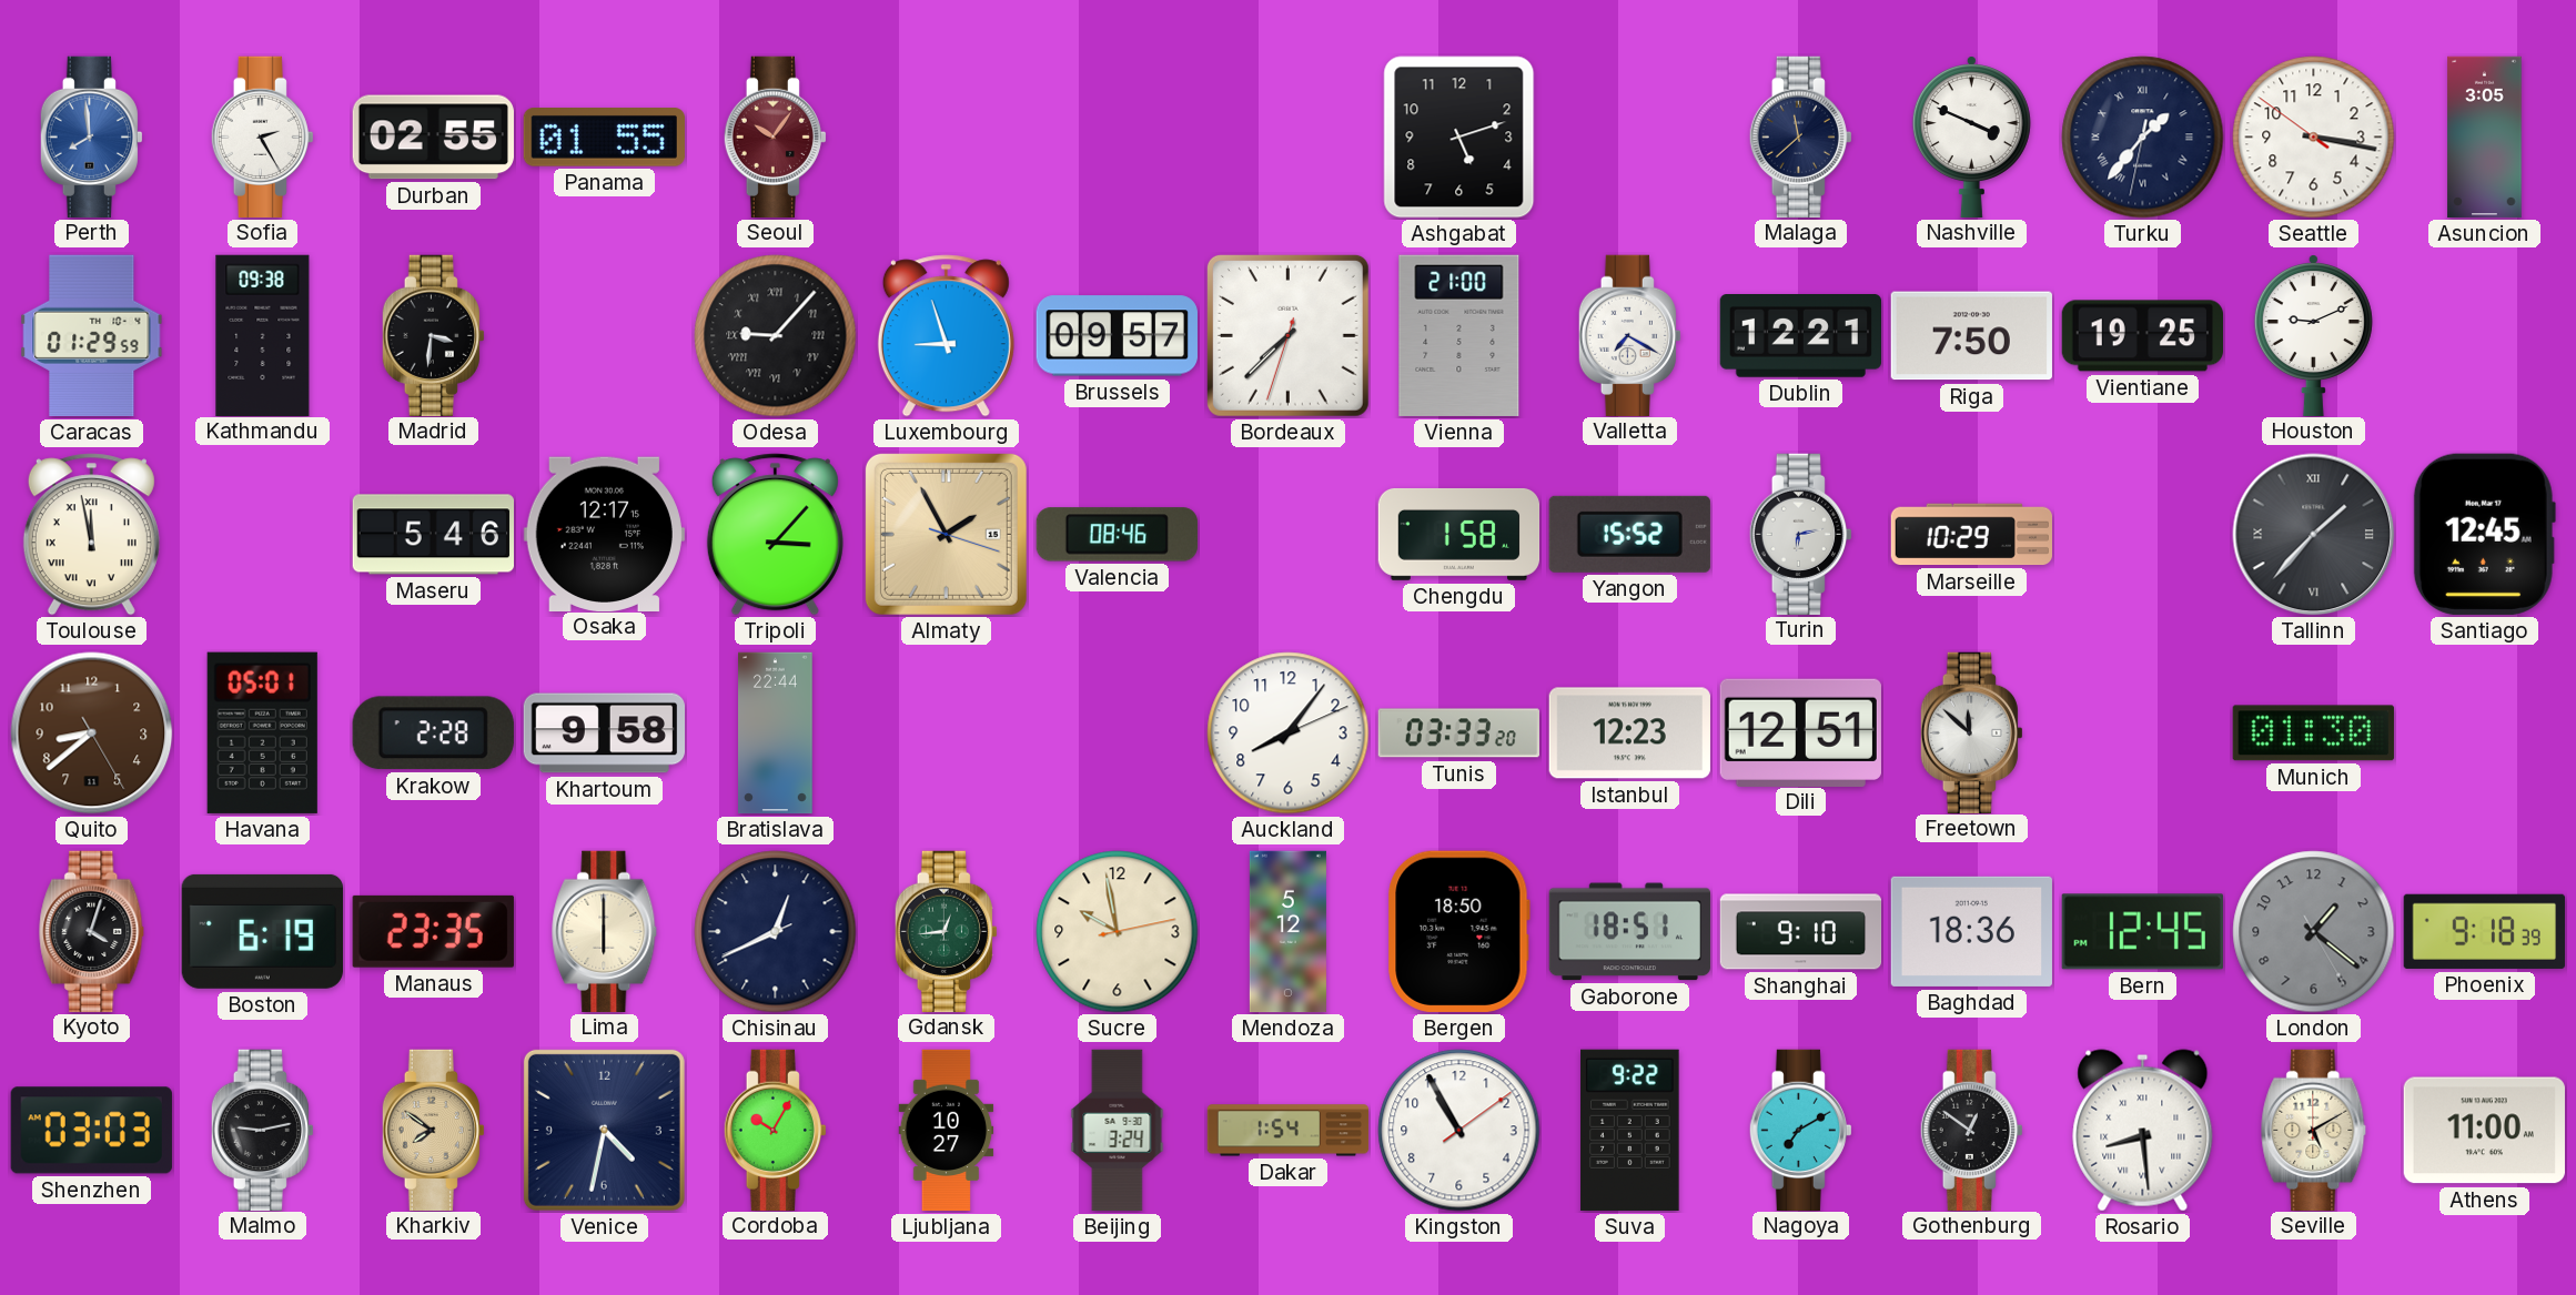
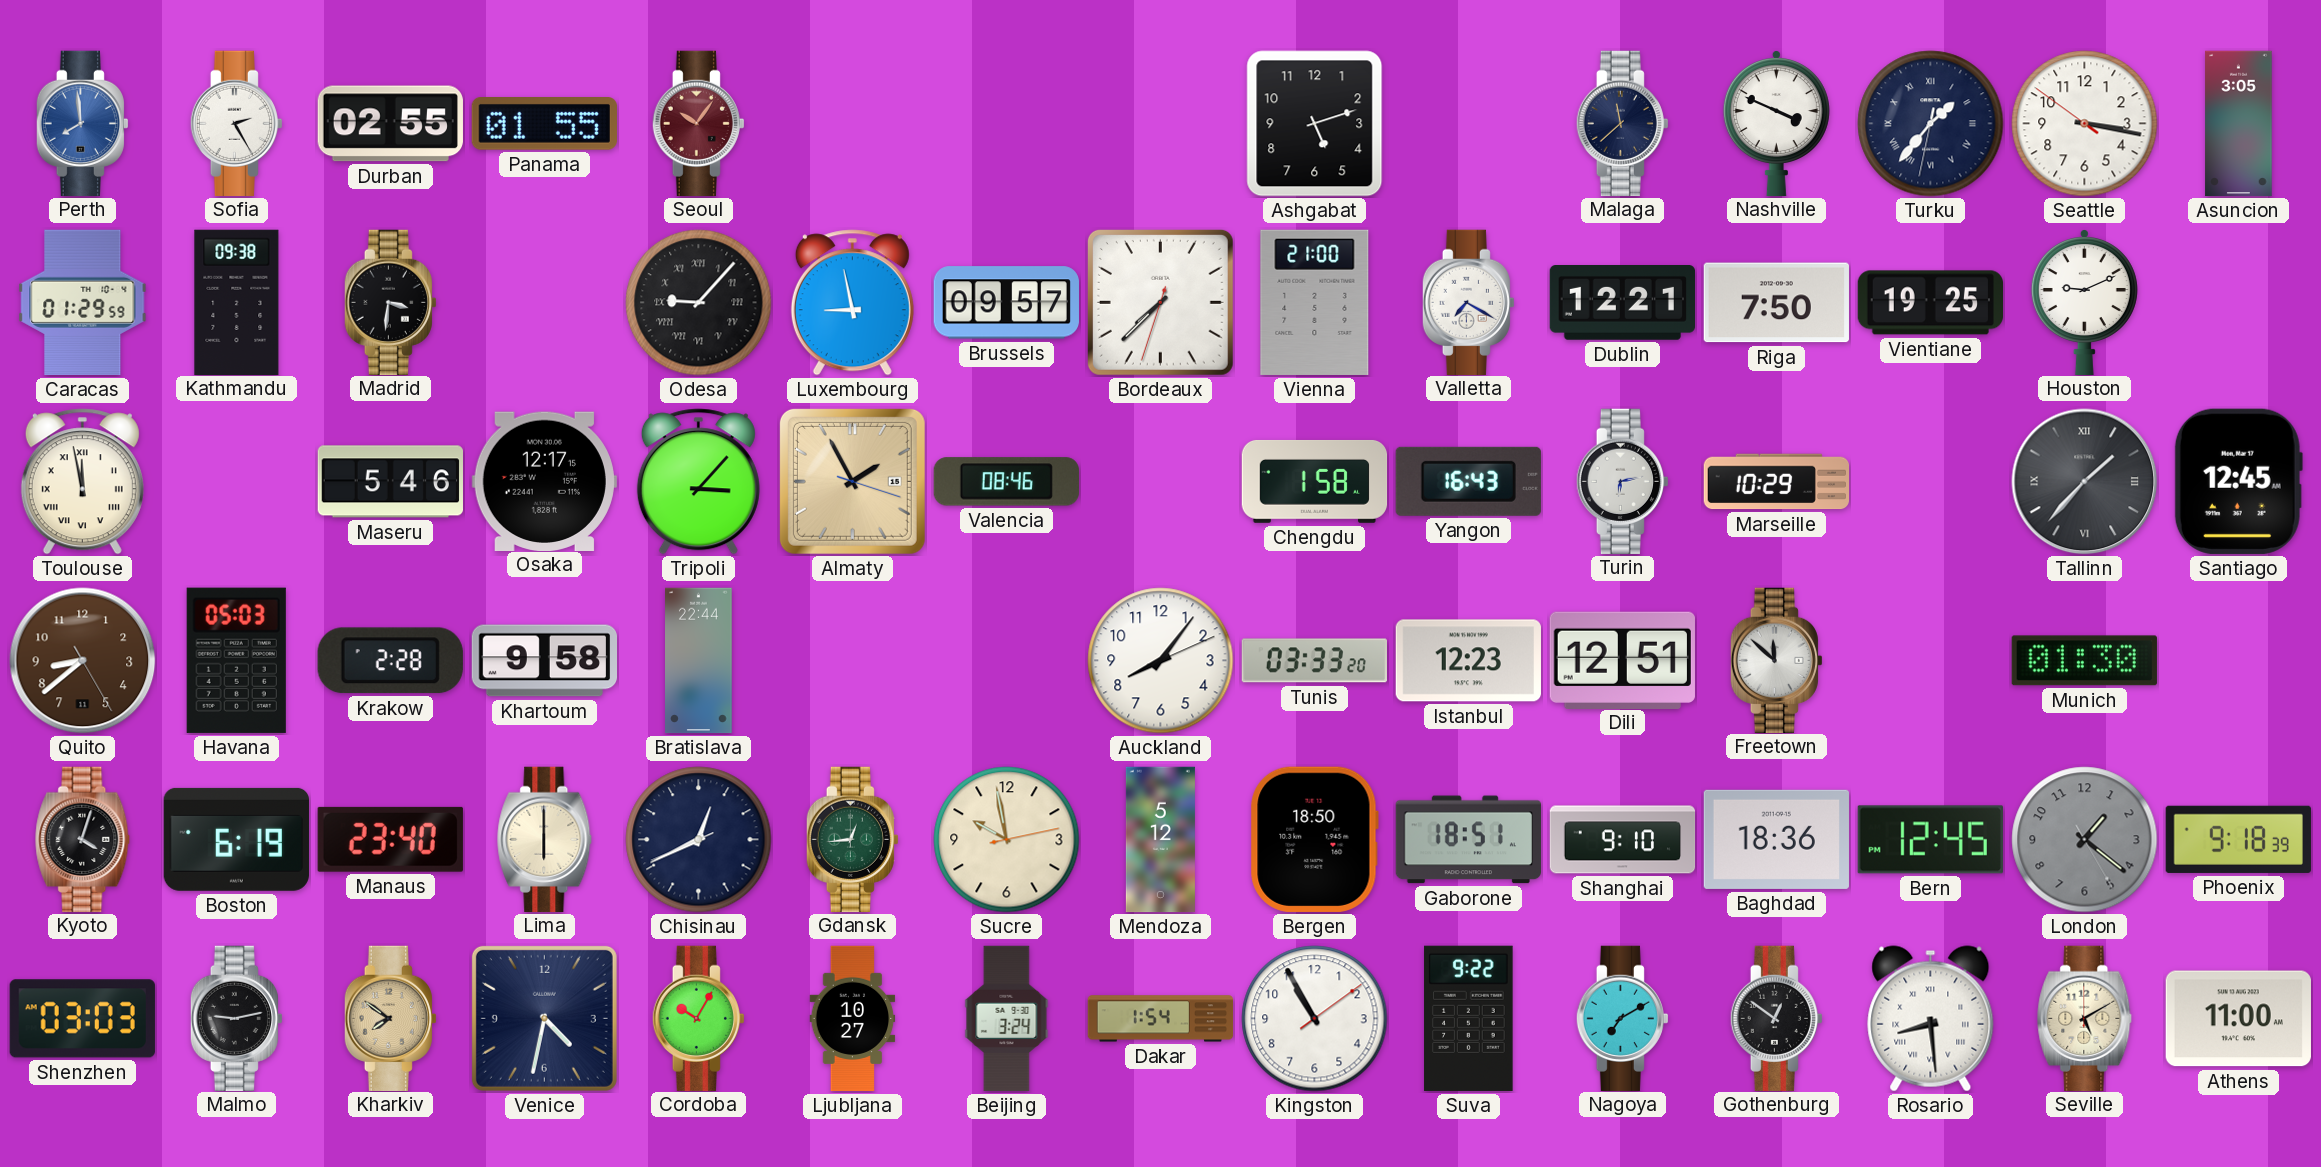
Luxembourg: 8:57 -> 8:58 (852, 303)
Yangon: 15:52 -> 16:43 (1468, 481)
Havana: 05:01 -> 05:03 (236, 660)
Manaus: 23:35 -> 23:40 (390, 839)
